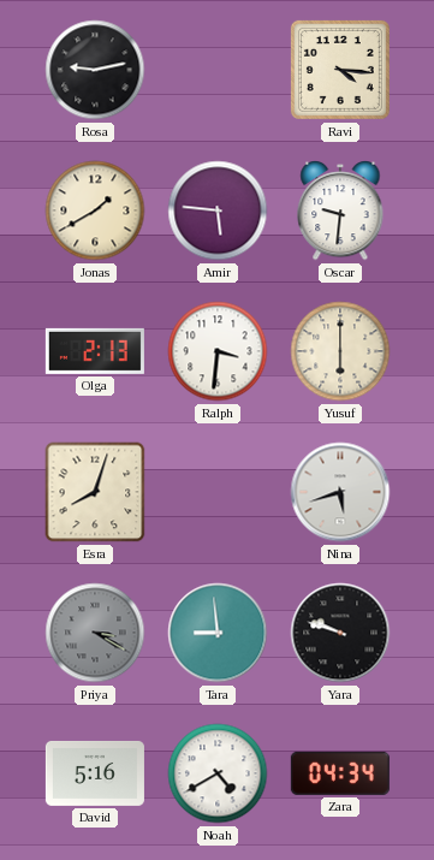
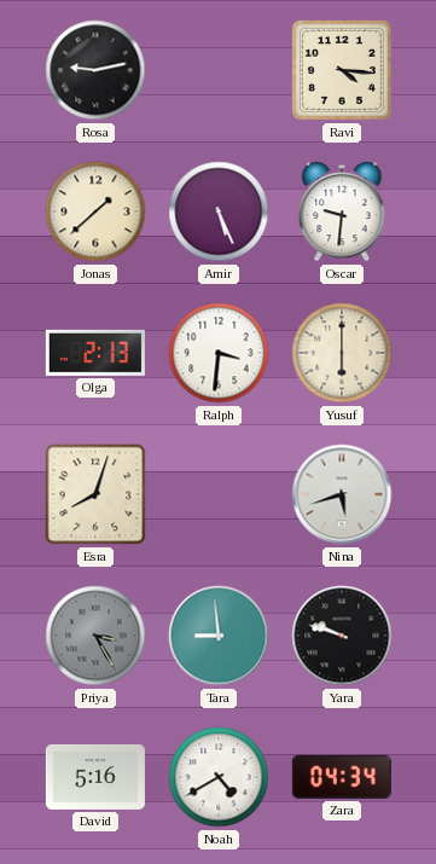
Jonas: 1:40 -> 1:38 (95, 211)
Amir: 5:46 -> 5:26 (219, 211)
Priya: 3:20 -> 3:25 (95, 636)
